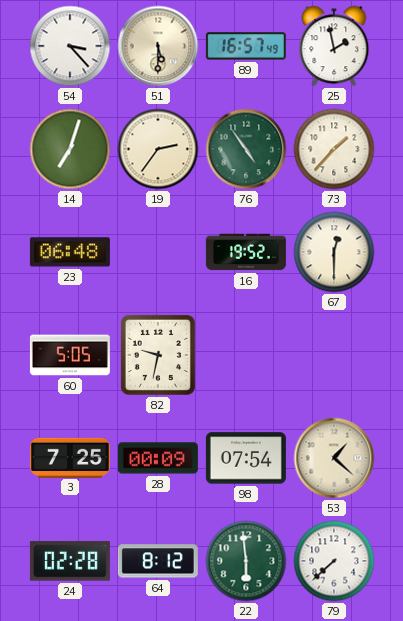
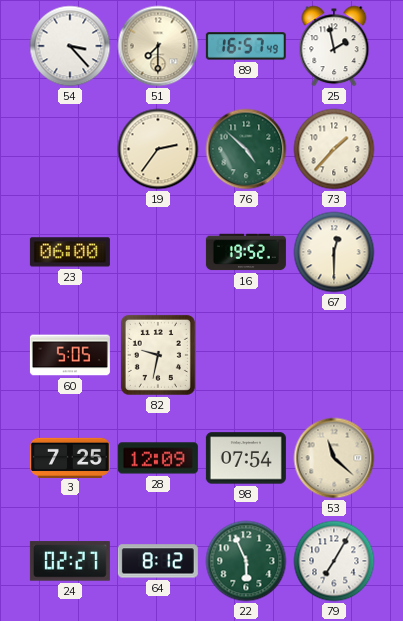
51: 5:30 -> 7:30 (158, 46)
14: 7:03 -> none (70, 149)
76: 4:54 -> 4:52 (246, 149)
23: 06:48 -> 06:00 (70, 252)
28: 00:09 -> 12:09 (158, 458)
53: 1:22 -> 11:22 (334, 458)
24: 02:28 -> 02:27 (70, 561)
22: 5:59 -> 5:56 (246, 561)
79: 7:38 -> 7:05 (334, 561)
